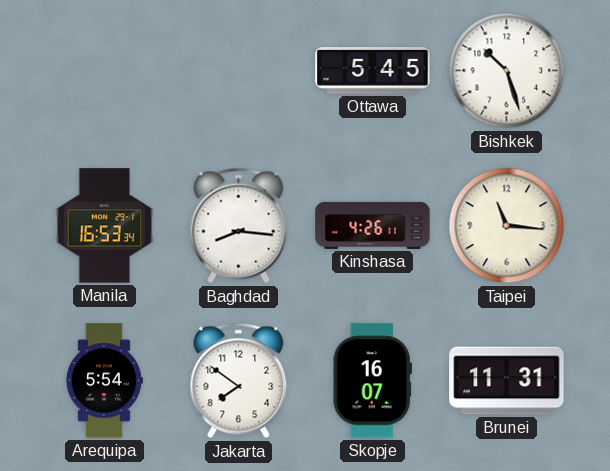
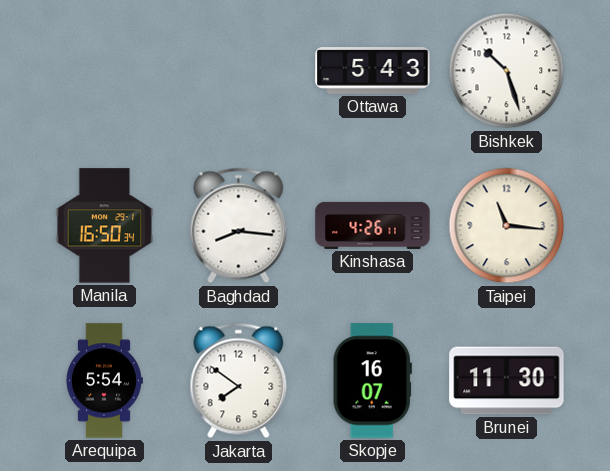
Ottawa: 5:45 -> 5:43 (373, 71)
Manila: 16:53 -> 16:50 (105, 226)
Brunei: 11:31 -> 11:30 (507, 381)
